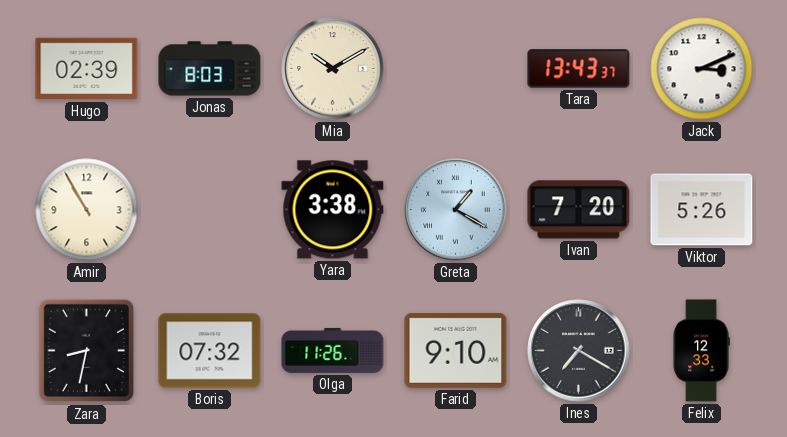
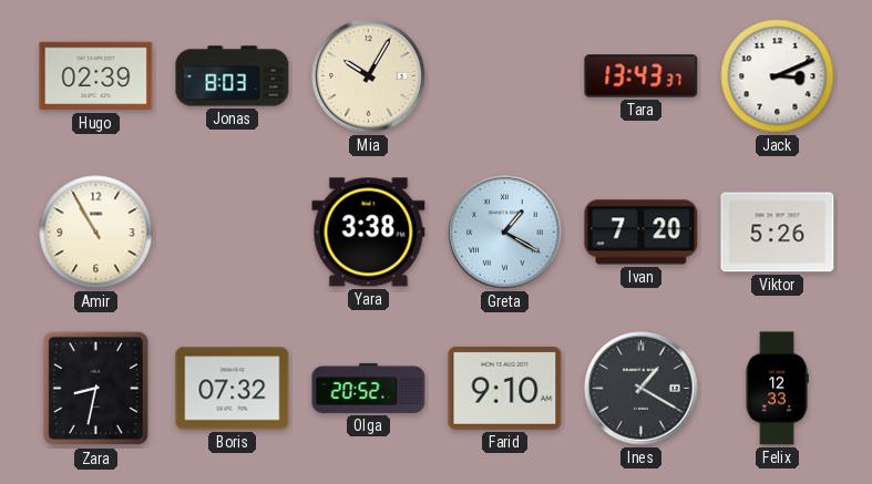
Mia: 10:10 -> 10:05 (369, 76)
Olga: 11:26 -> 20:52 (369, 388)
Ines: 7:20 -> 1:20 (642, 389)
